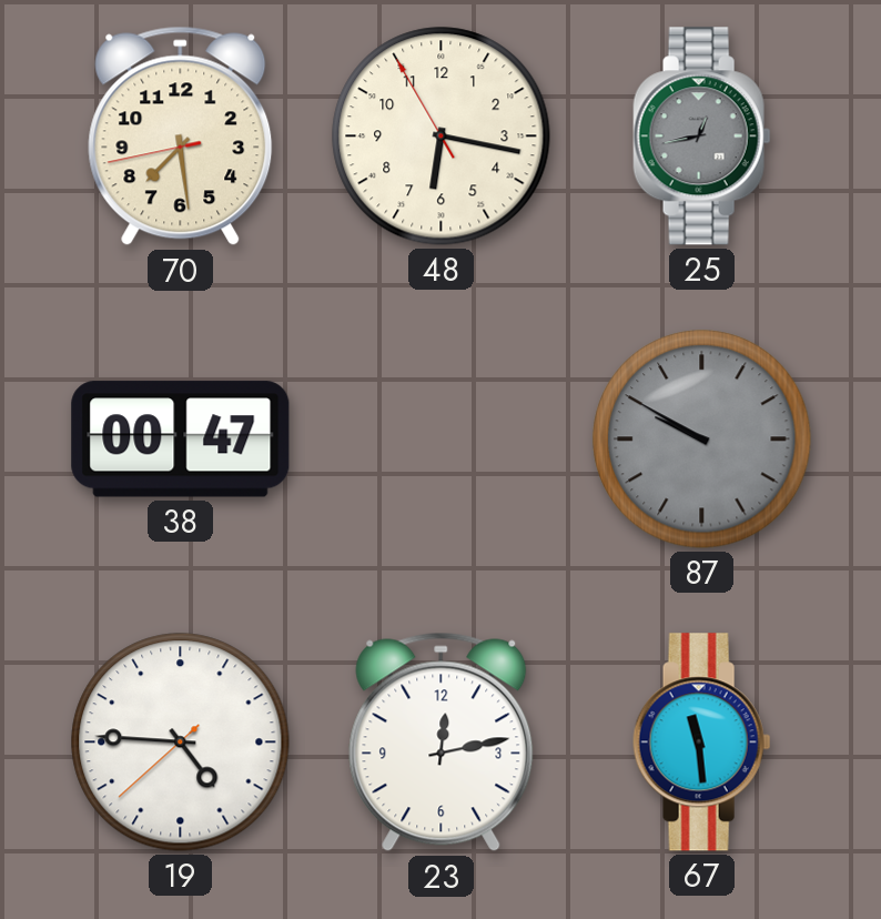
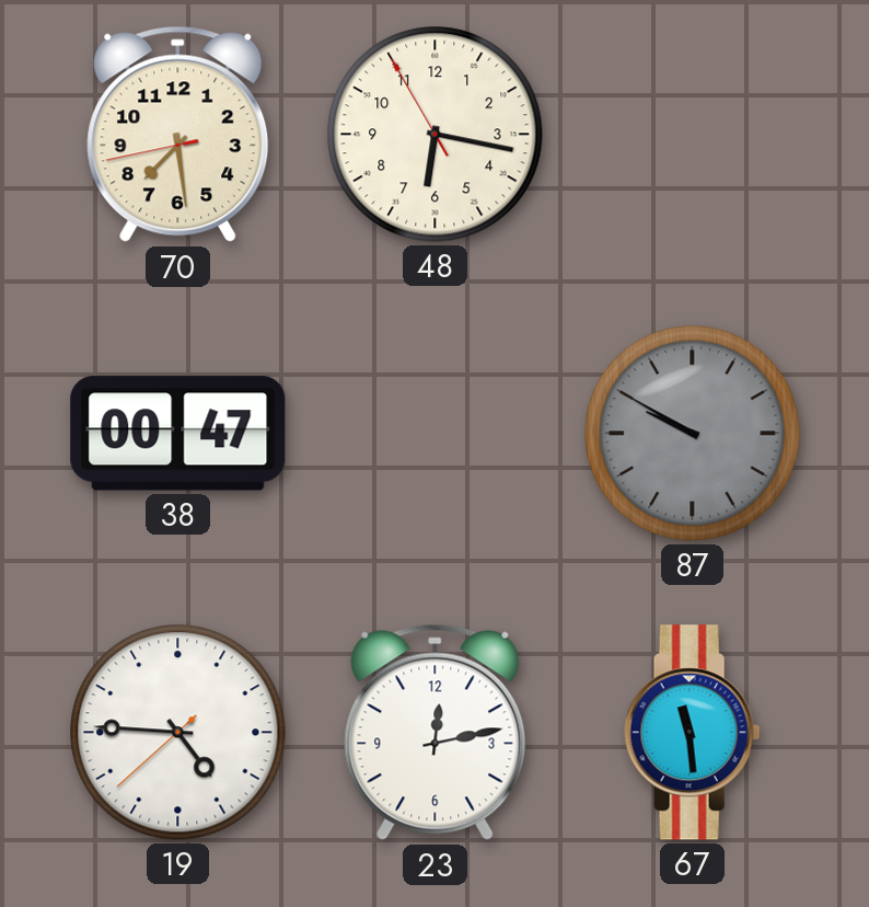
25: 12:43 -> none (702, 137)
